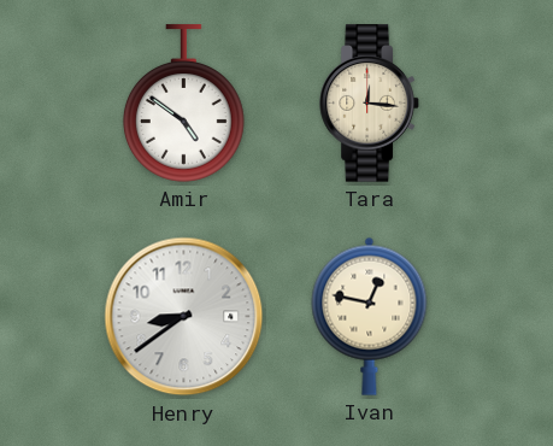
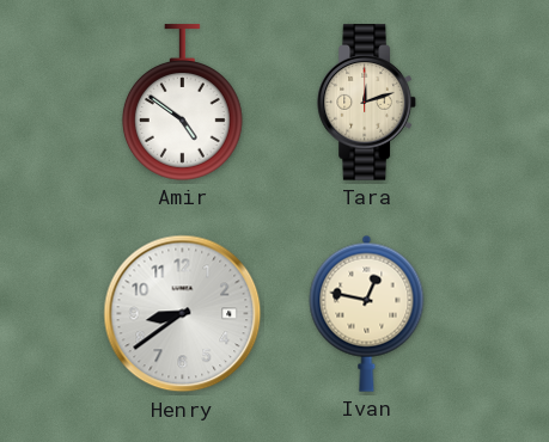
Tara: 12:16 -> 12:12 (367, 103)
